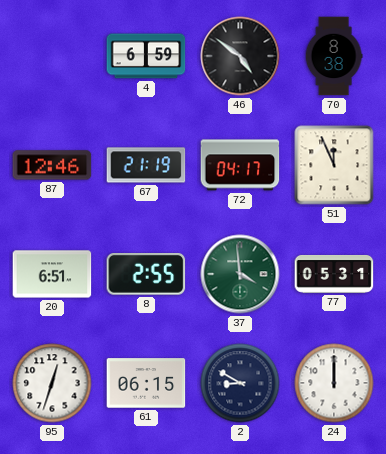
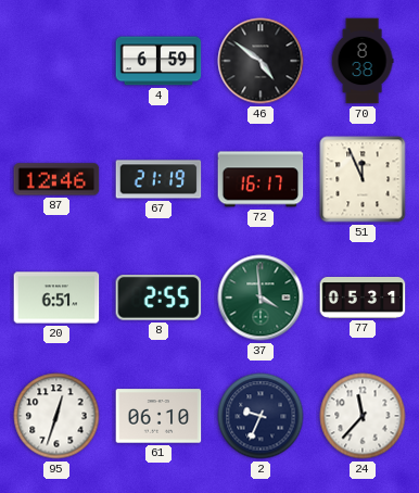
72: 04:17 -> 16:17 (261, 179)
61: 06:15 -> 06:10 (158, 416)
2: 8:50 -> 9:34 (261, 416)
24: 12:00 -> 11:37 (363, 416)
